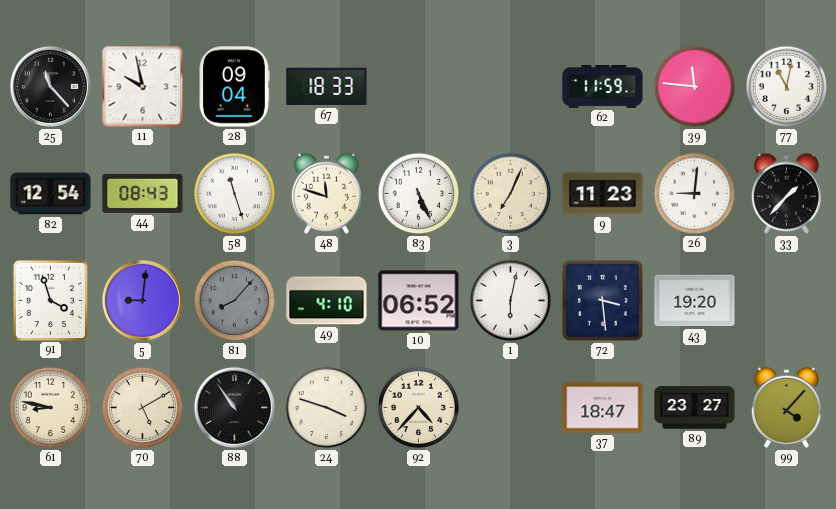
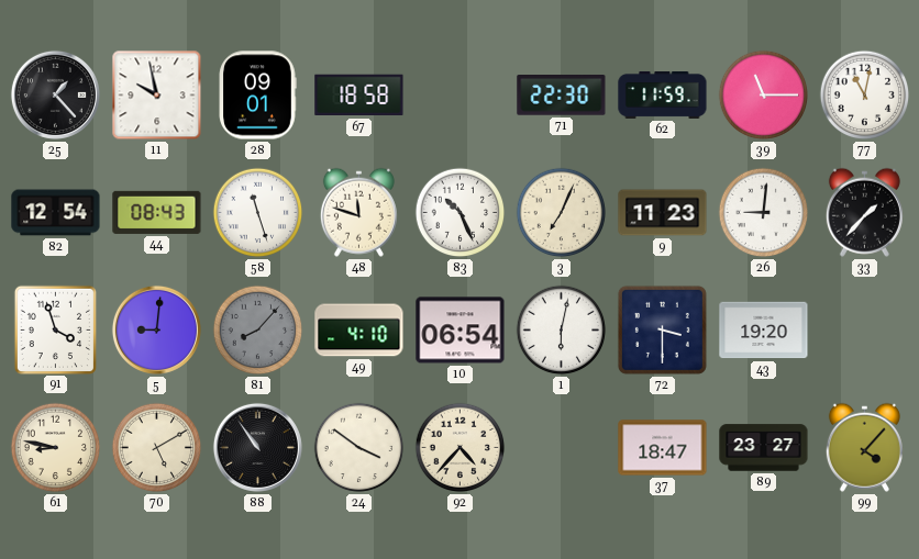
25: 11:23 -> 1:23 (55, 94)
28: 09:04 -> 09:01 (257, 96)
67: 18:33 -> 18:58 (359, 96)
71: none -> 22:30 (562, 96)
39: 11:46 -> 11:15 (764, 96)
83: 5:26 -> 10:26 (461, 213)
10: 06:52 -> 06:54 (461, 331)
72: 3:29 -> 3:30 (662, 329)
24: 3:48 -> 3:51 (359, 448)
